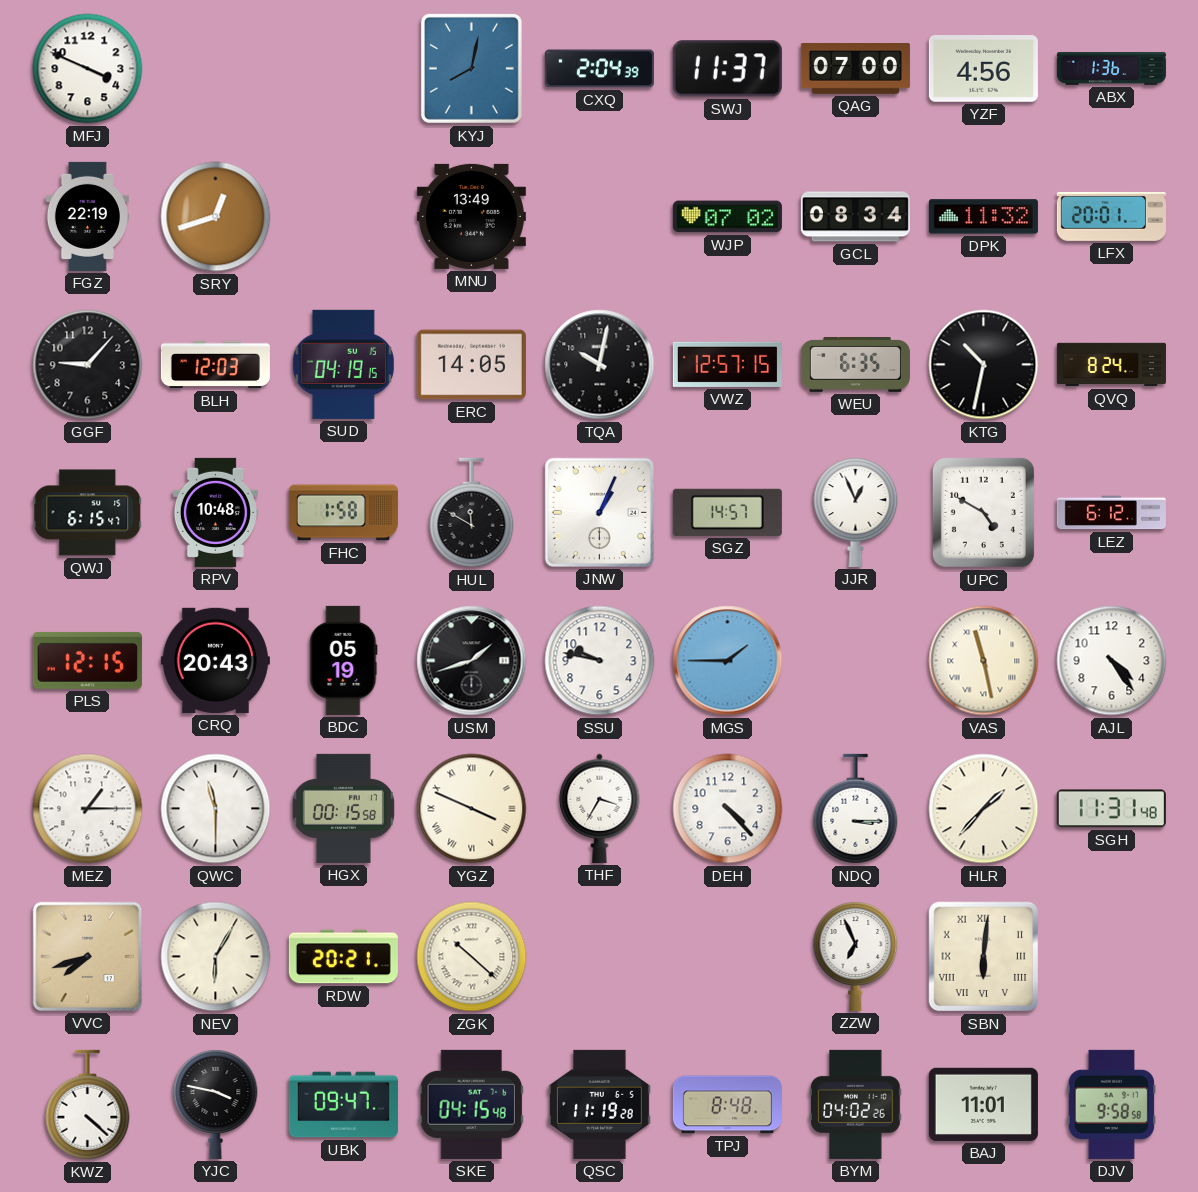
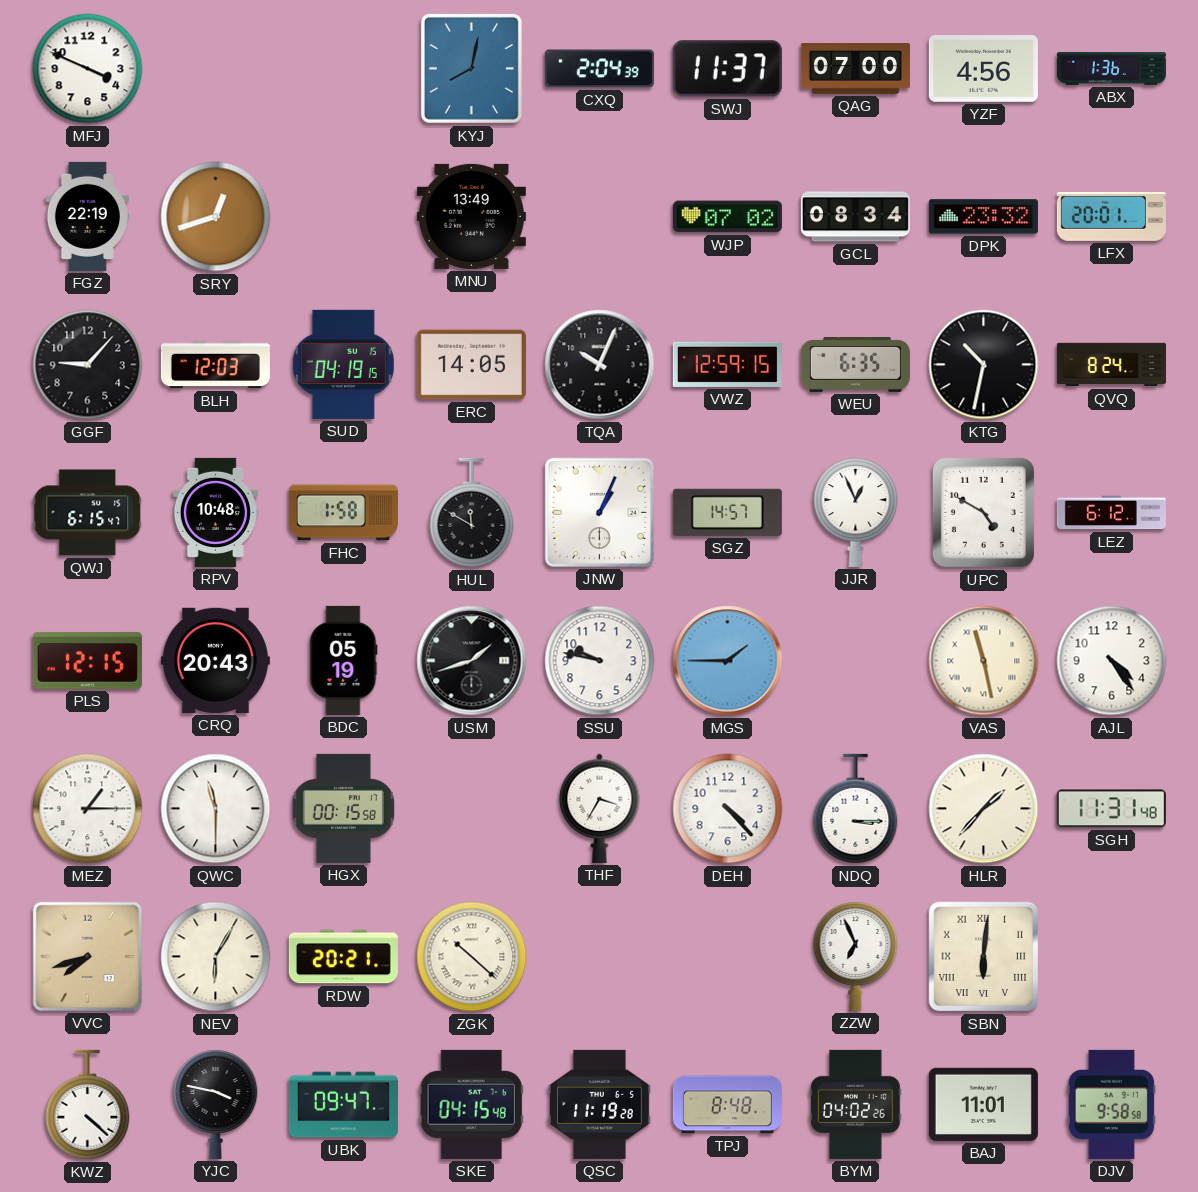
DPK: 11:32 -> 23:32 (983, 217)
TQA: 10:02 -> 10:04 (600, 365)
VWZ: 12:57 -> 12:59 (727, 364)
YGZ: 3:49 -> none (472, 809)
